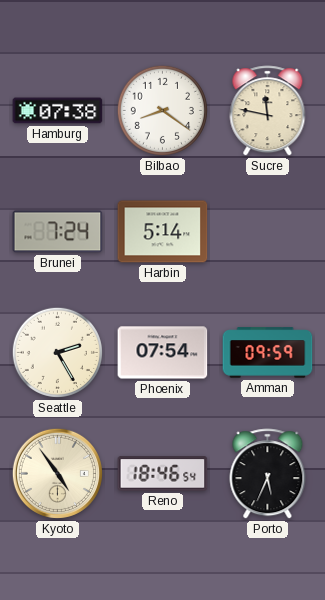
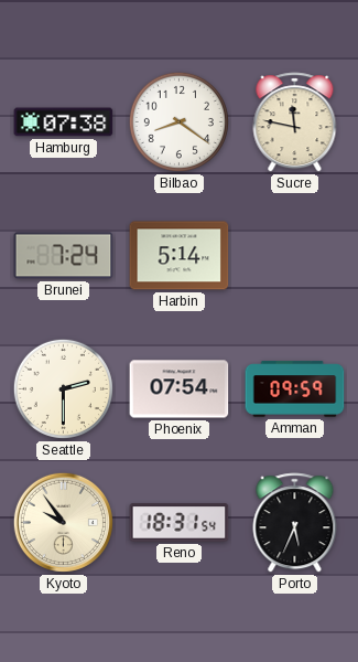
Seattle: 2:25 -> 2:30 (63, 388)
Kyoto: 4:54 -> 9:54 (63, 522)
Reno: 18:46 -> 18:31 (180, 523)
